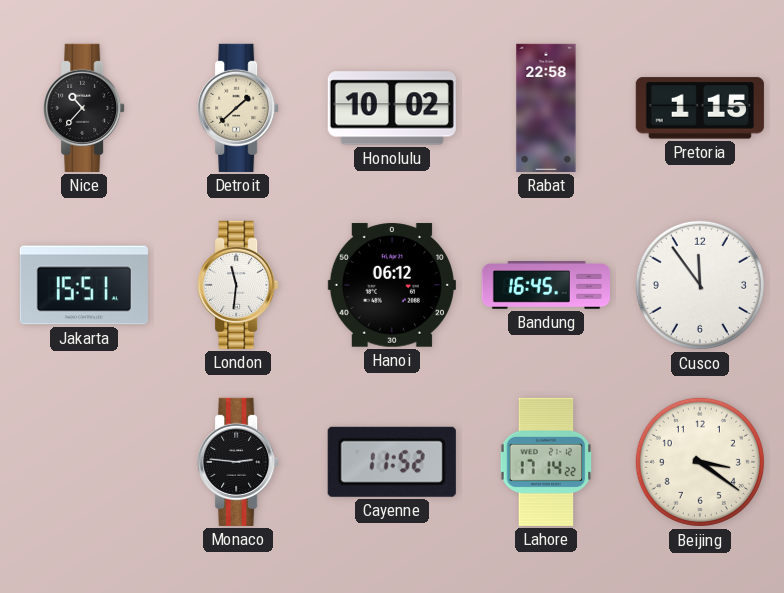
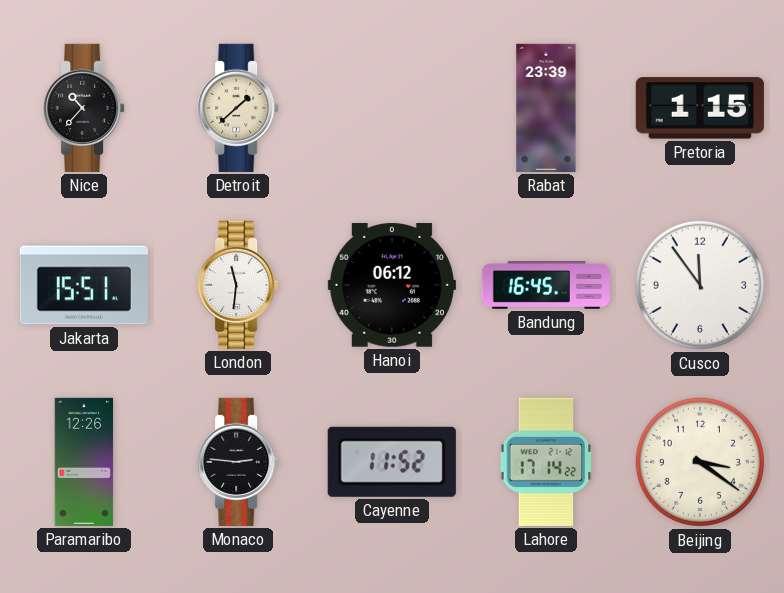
Honolulu: 10:02 -> none (392, 108)
Rabat: 22:58 -> 23:39 (546, 108)
Paramaribo: none -> 12:26 (84, 462)
